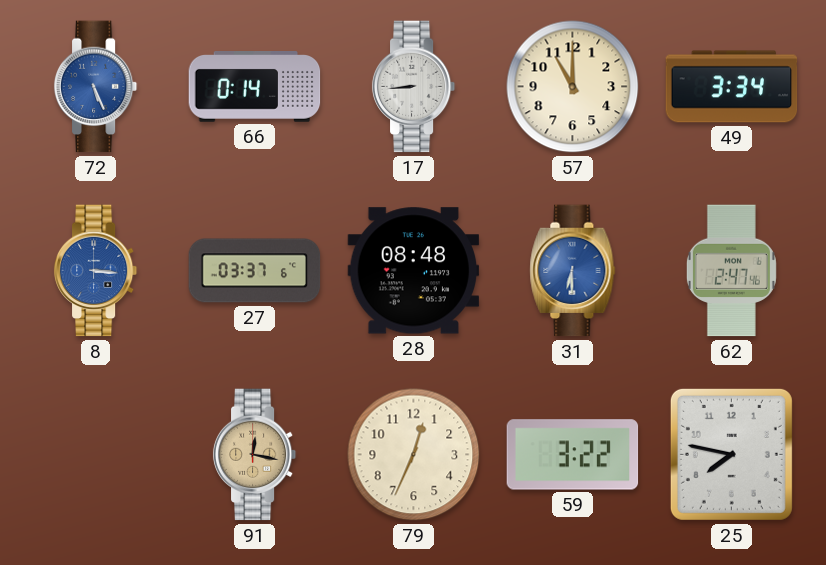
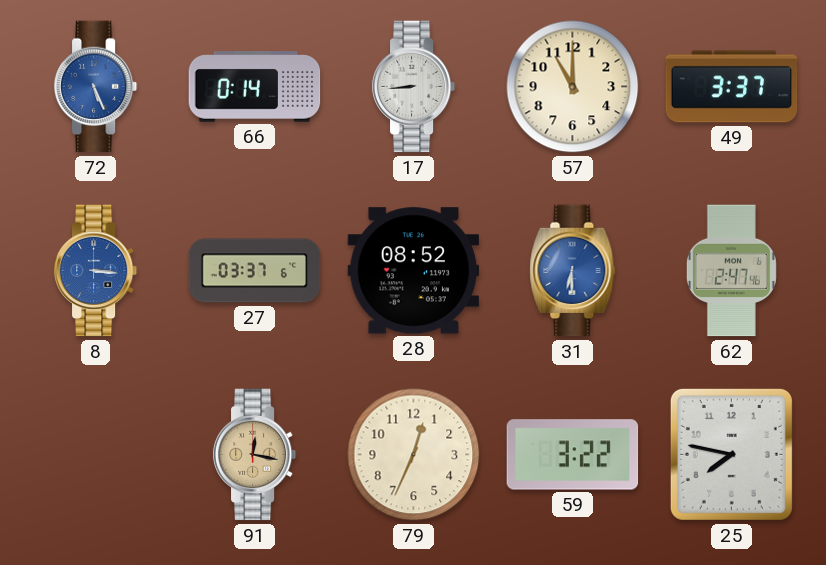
49: 3:34 -> 3:37 (732, 87)
28: 08:48 -> 08:52 (414, 271)
